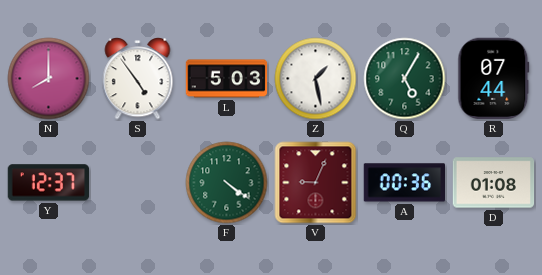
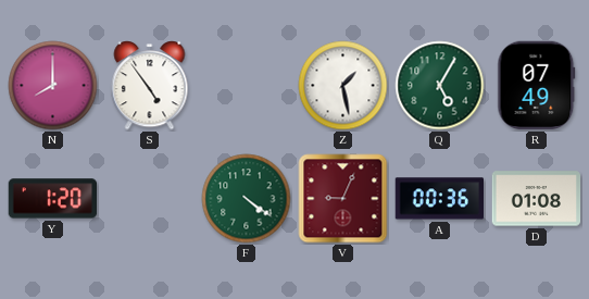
L: 5:03 -> none (227, 79)
R: 07:44 -> 07:49 (537, 86)
Y: 12:37 -> 1:20 (53, 199)
